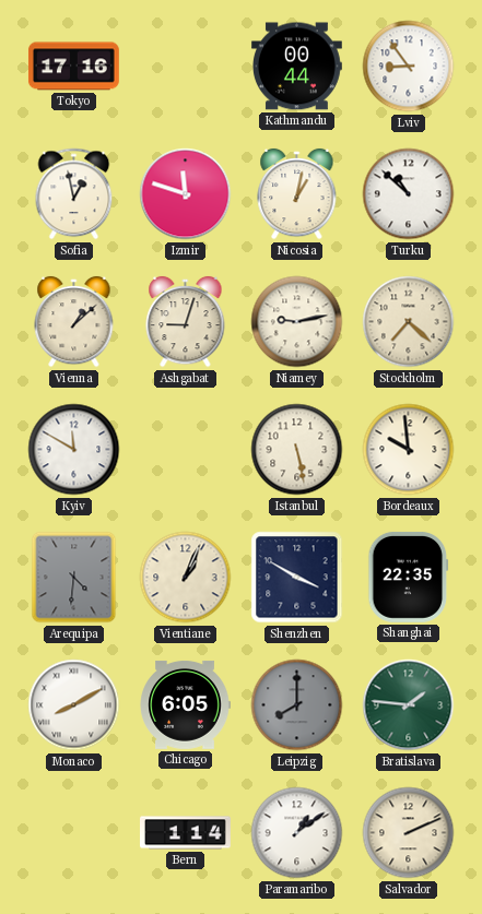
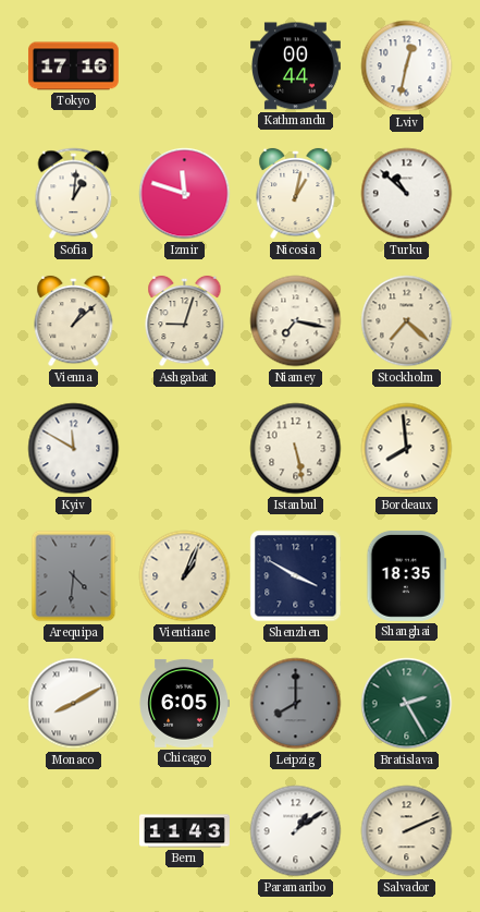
Lviv: 8:54 -> 12:32 (407, 66)
Sofia: 12:58 -> 1:01 (74, 194)
Niamey: 9:13 -> 7:17 (296, 321)
Bordeaux: 9:59 -> 7:59 (407, 449)
Shanghai: 22:35 -> 18:35 (407, 575)
Bratislava: 1:46 -> 2:25 (407, 704)
Bern: 1:14 -> 11:43 (185, 831)
